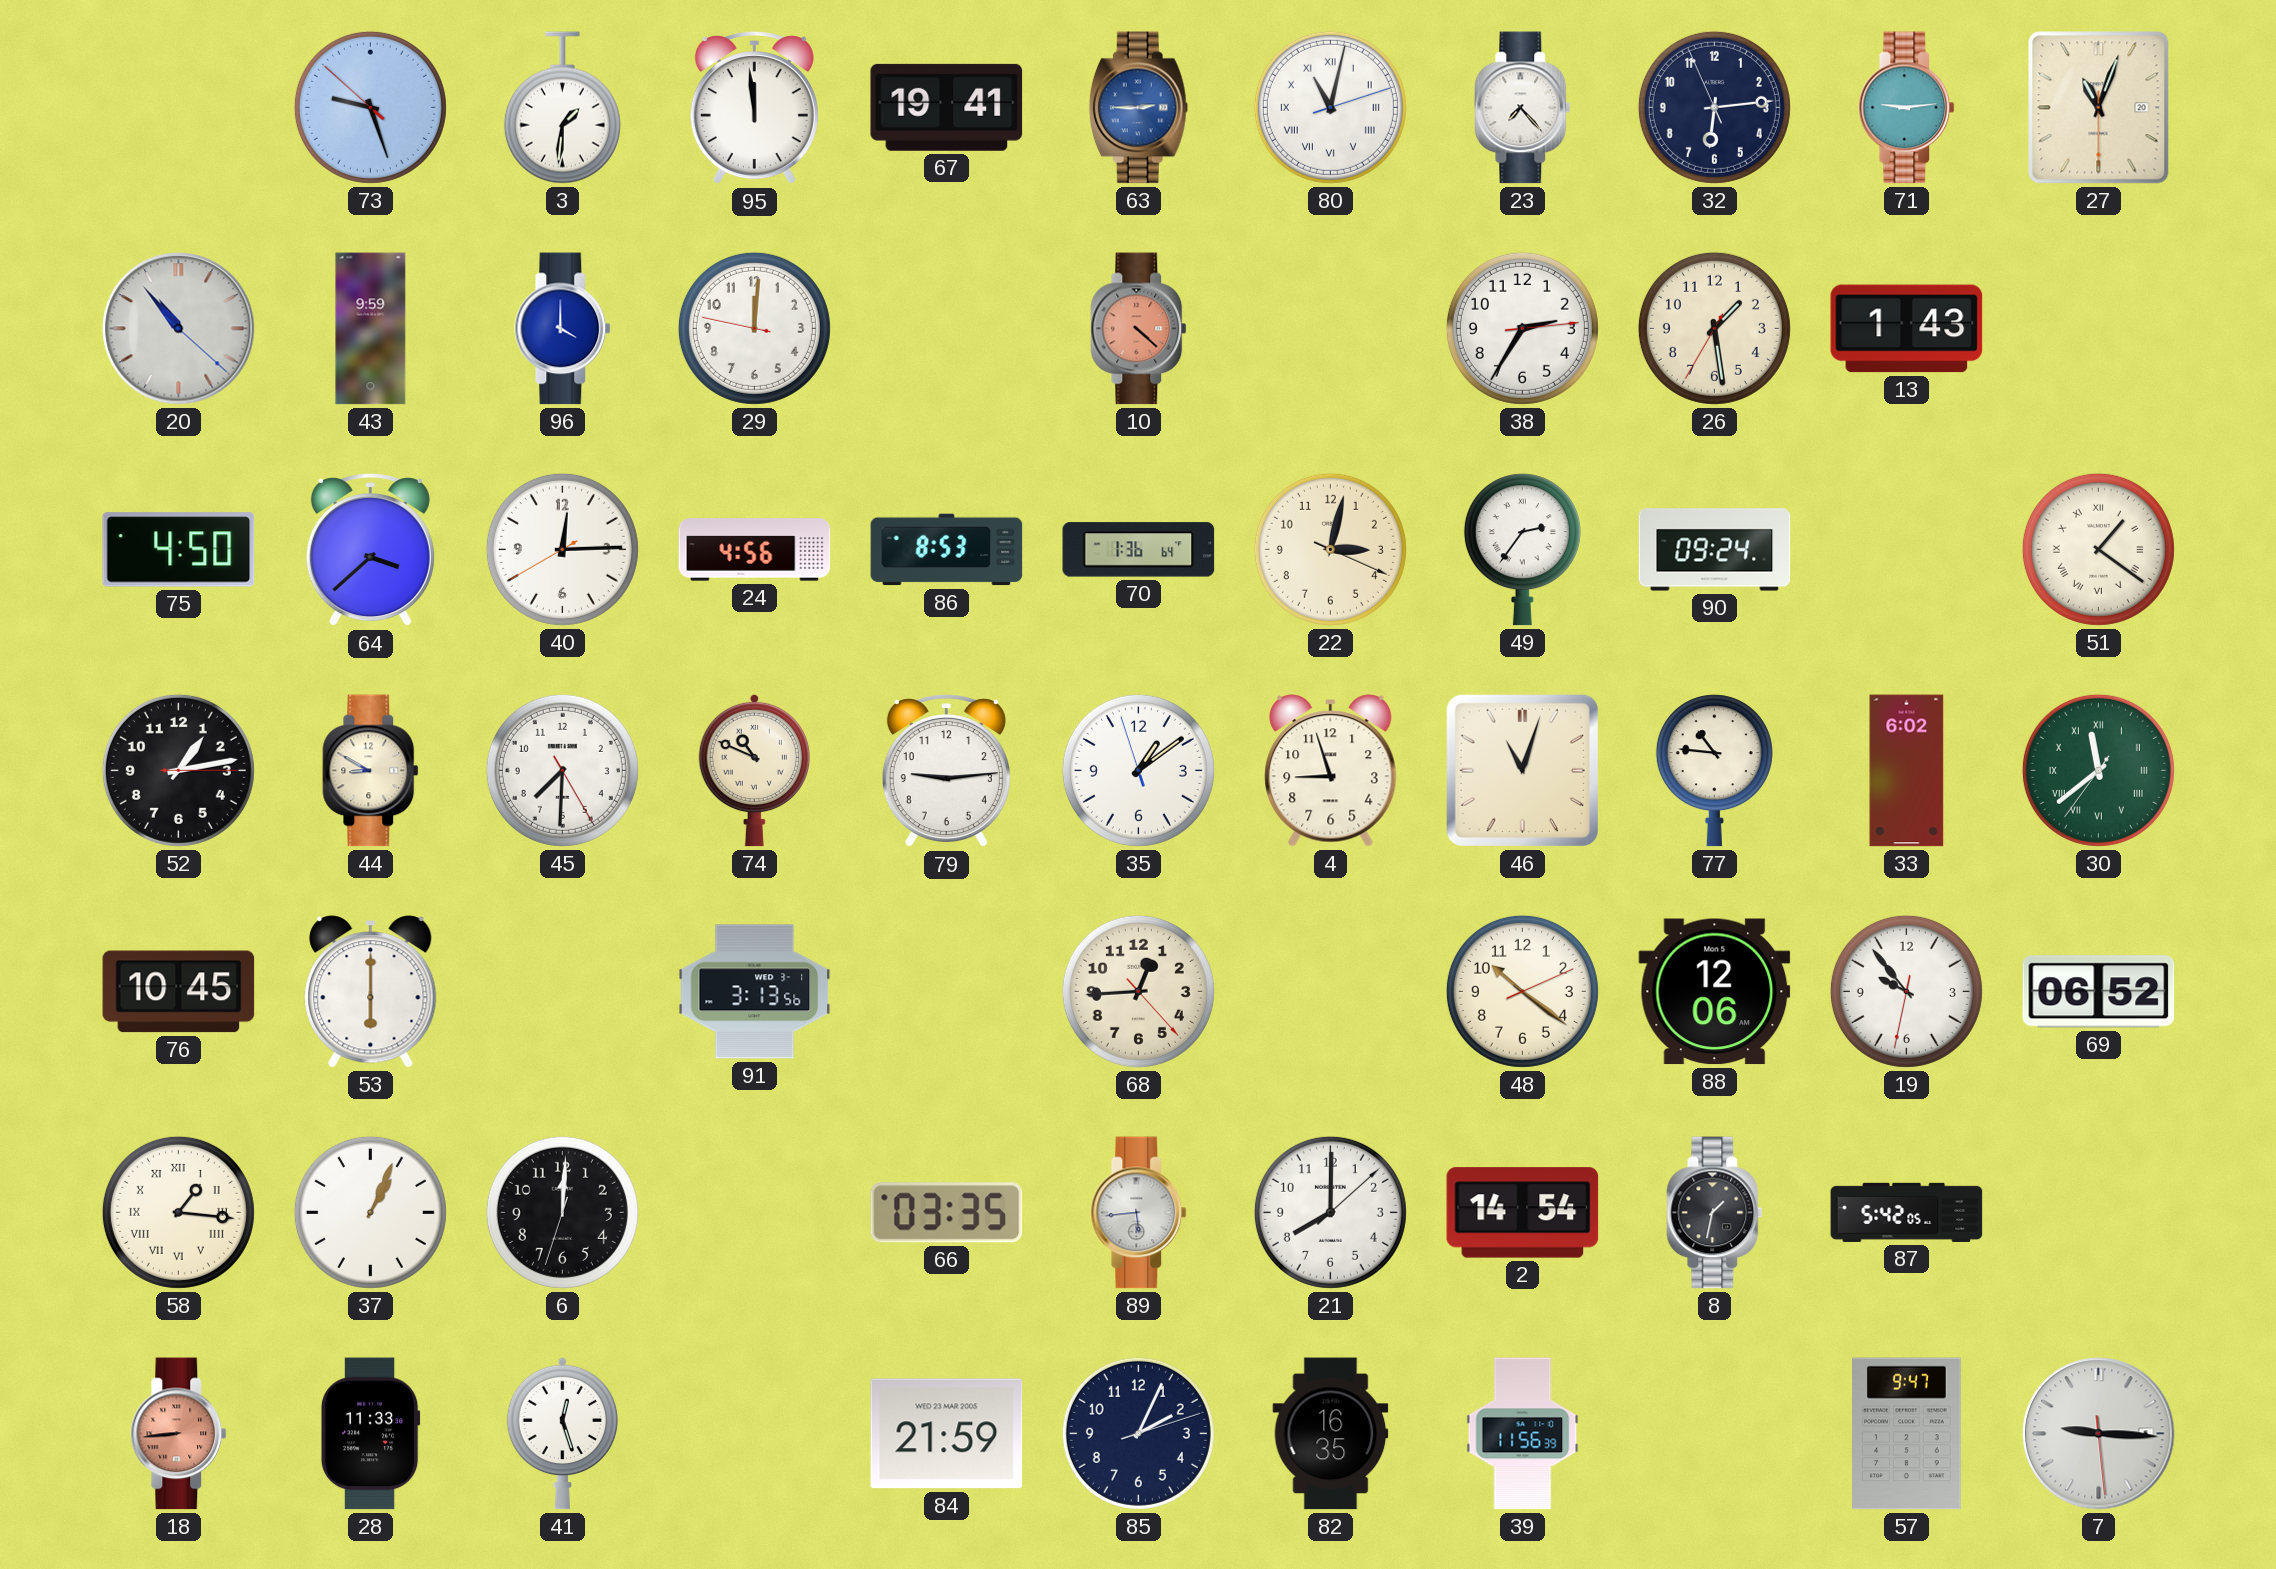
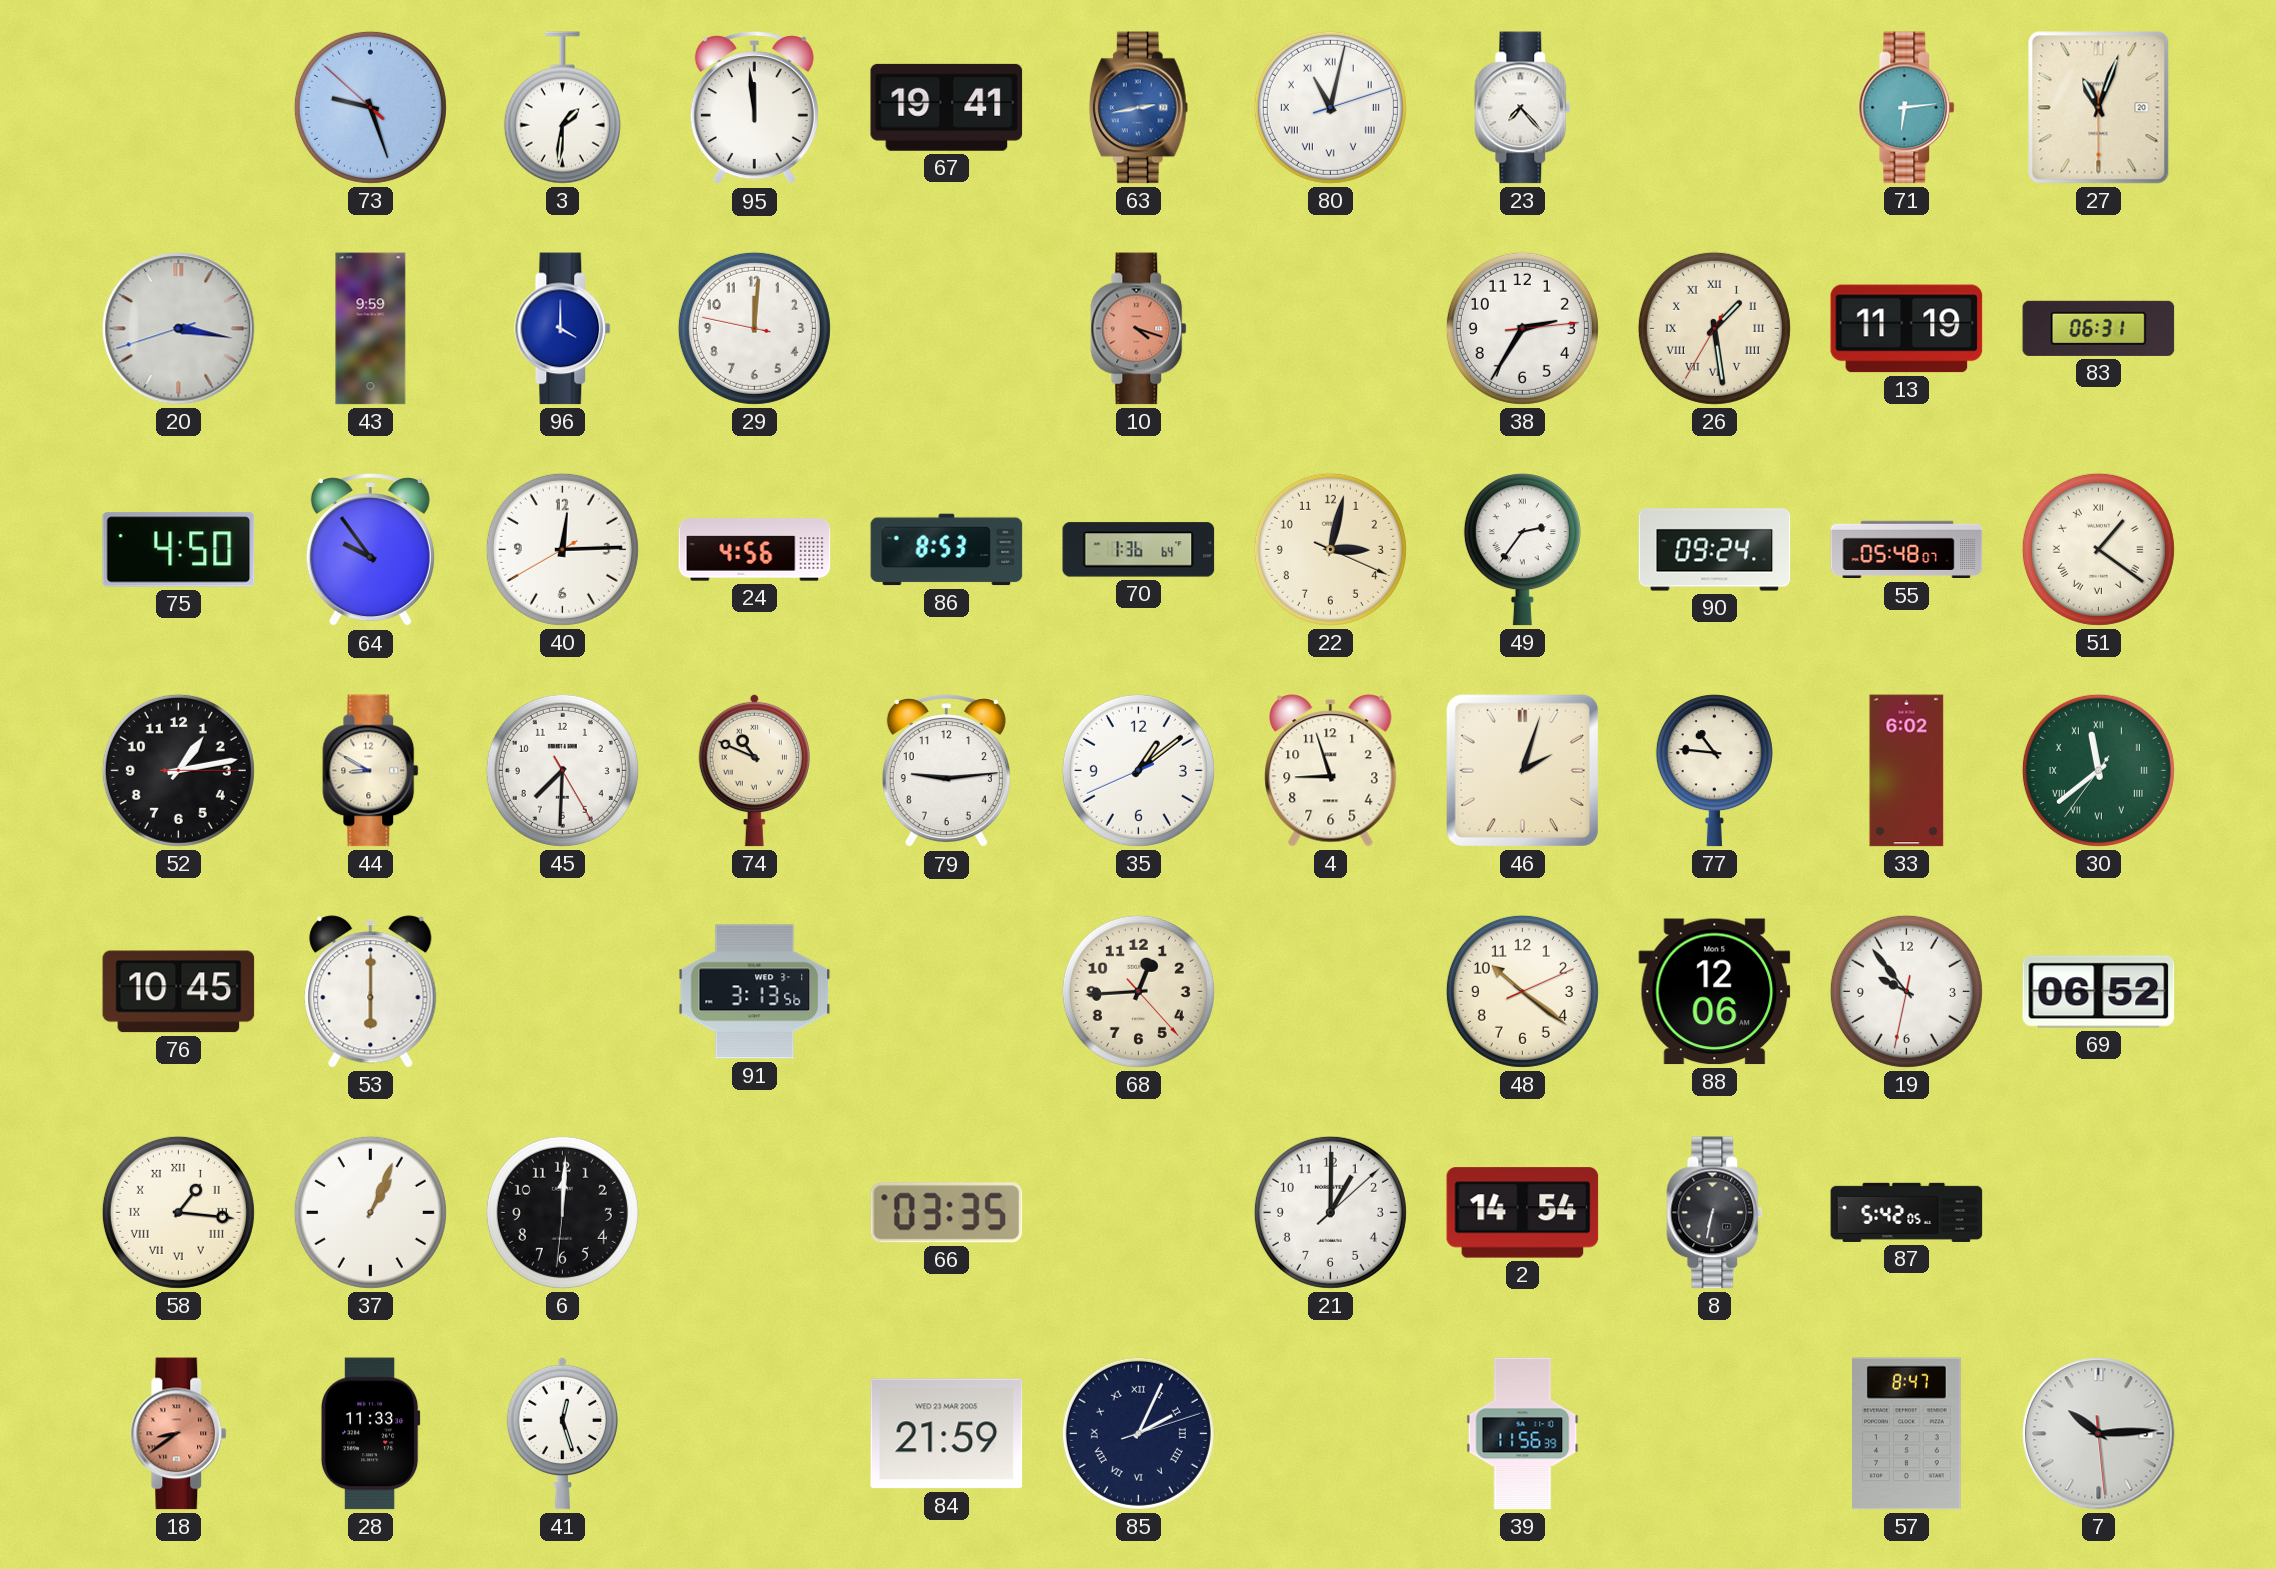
63: 2:45 -> 2:43 (1138, 108)
32: 6:13 -> none (1714, 107)
71: 9:14 -> 6:14 (1907, 108)
20: 10:53 -> 3:16 (179, 329)
10: 4:22 -> 4:18 (1139, 329)
26 numerals: Arabic -> Roman (1714, 328)
13: 1:43 -> 11:19 (1907, 329)
83: none -> 06:31 (2099, 328)
64: 3:38 -> 9:54 (370, 550)
55: none -> 05:48 (1907, 550)
35: 1:08:57 -> 1:08:41 (1138, 770)
46: 11:03 -> 2:03 (1522, 770)
6: 12:00:33 -> 12:00:31 (562, 1212)
89: 5:44 -> none (1139, 1213)
21: 8:00 -> 1:00 (1330, 1212)
8: 1:32 -> 6:32 (1715, 1213)
18: 8:44 -> 8:39 (179, 1434)
85 numerals: Arabic -> Roman (1138, 1433)
82: 16:35 -> none (1331, 1434)
57: 9:47 -> 8:47 (1907, 1434)
7: 9:15 -> 10:14 (2099, 1434)
